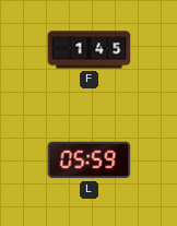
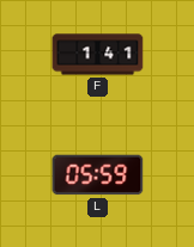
F: 1:45 -> 1:41 (98, 55)
